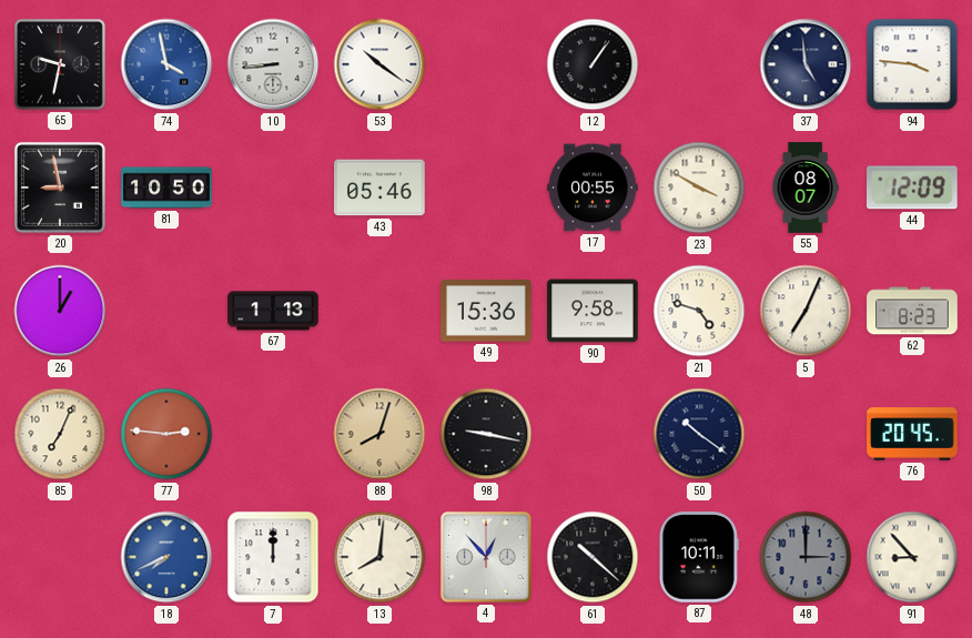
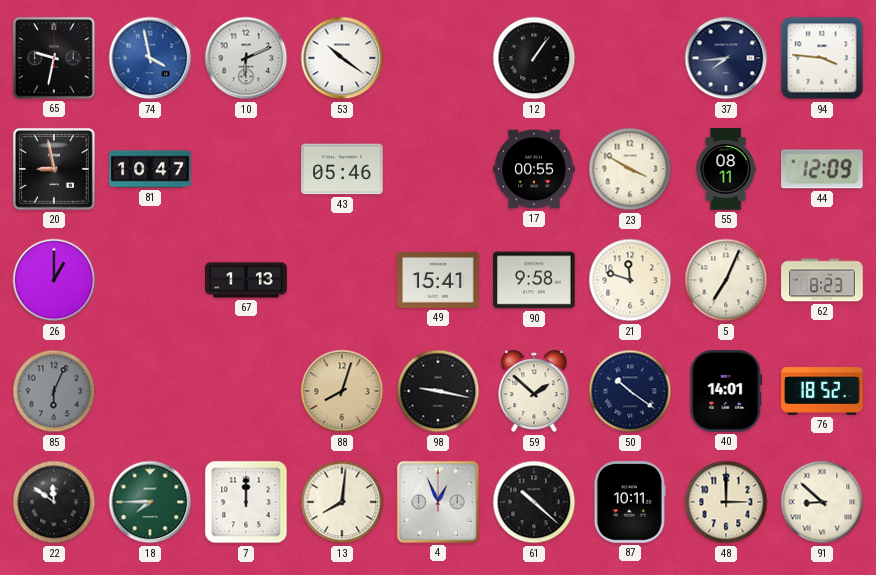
10: 8:44 -> 6:11 (246, 58)
37: 4:59 -> 7:44 (726, 58)
81: 10:50 -> 10:47 (150, 169)
55: 08:07 -> 08:11 (726, 169)
49: 15:36 -> 15:41 (438, 281)
21: 4:48 -> 11:48 (630, 280)
85: 7:04 -> 6:04 (54, 391)
85 dial: cream -> grey (54, 391)
77: 2:46 -> none (166, 434)
59: none -> 1:52 (534, 391)
40: none -> 14:01 (726, 391)
76: 20:45 -> 18:52 (822, 391)
22: none -> 11:51 (54, 502)
18: 7:41 -> 7:45 (150, 502)
18 dial: blue -> green (150, 502)
4: 12:53 -> 12:56 (438, 502)
48 dial: grey -> cream (726, 502)
91: 8:53 -> 8:52 (822, 502)
